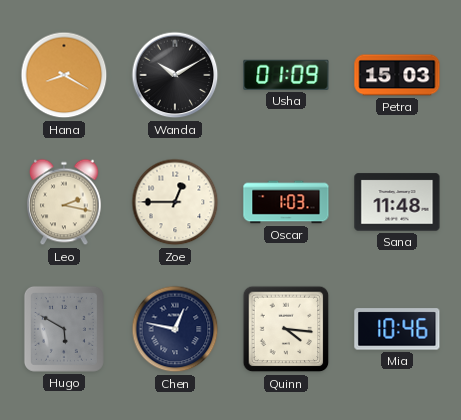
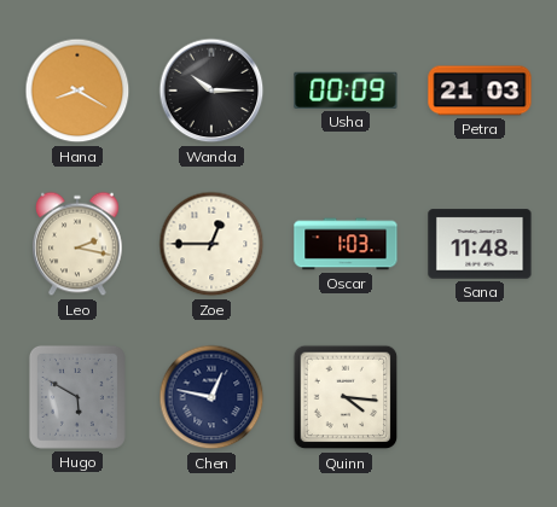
Wanda: 10:10 -> 10:15 (211, 91)
Usha: 01:09 -> 00:09 (346, 91)
Petra: 15:03 -> 21:03 (480, 91)
Mia: 10:46 -> none (397, 329)
